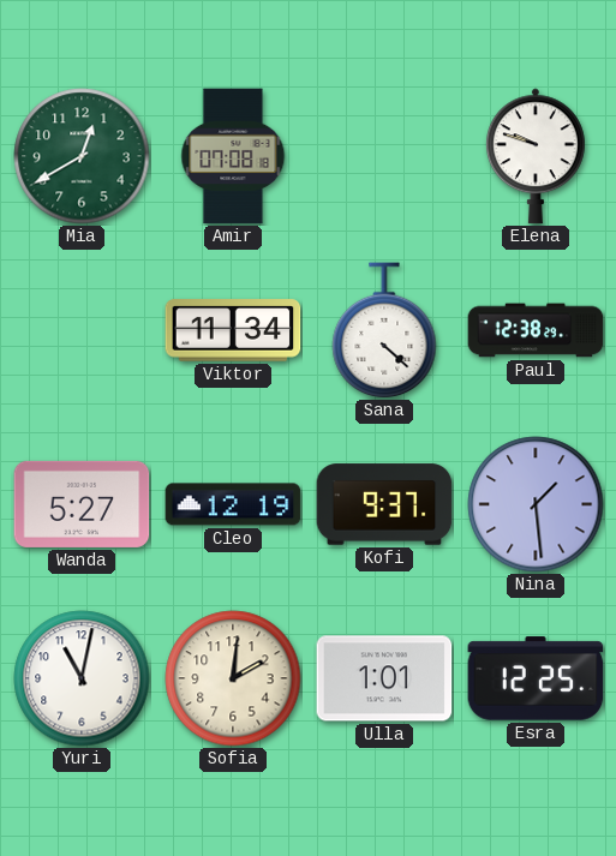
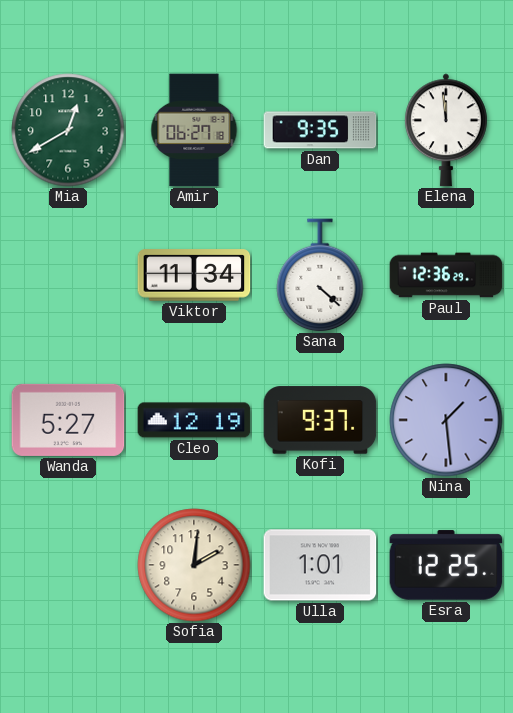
Amir: 07:08 -> 06:27 (194, 130)
Dan: none -> 9:35 (320, 130)
Elena: 9:48 -> 11:59 (446, 130)
Paul: 12:38 -> 12:36 (446, 275)
Yuri: 11:02 -> none (82, 678)
